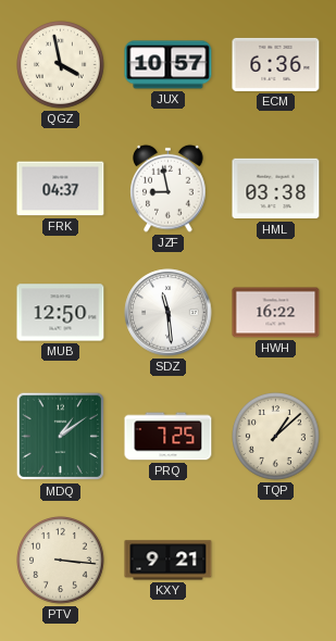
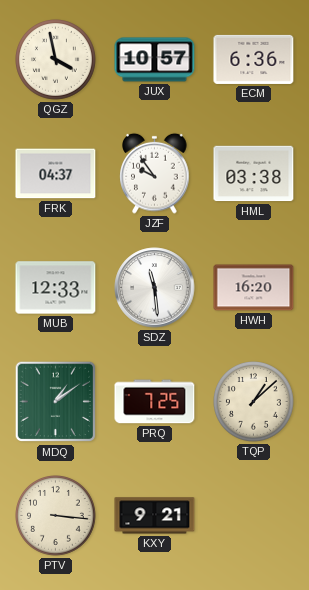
JZF: 8:58 -> 9:54 (155, 173)
MUB: 12:50 -> 12:33 (56, 288)
HWH: 16:22 -> 16:20 (254, 288)
